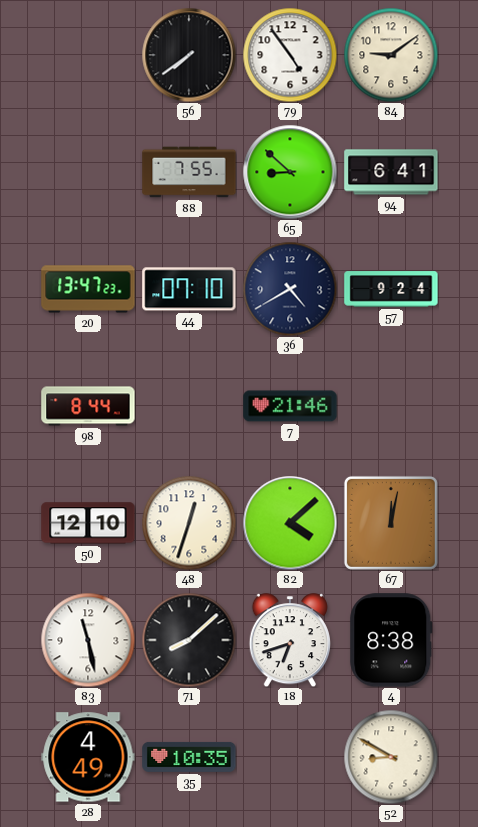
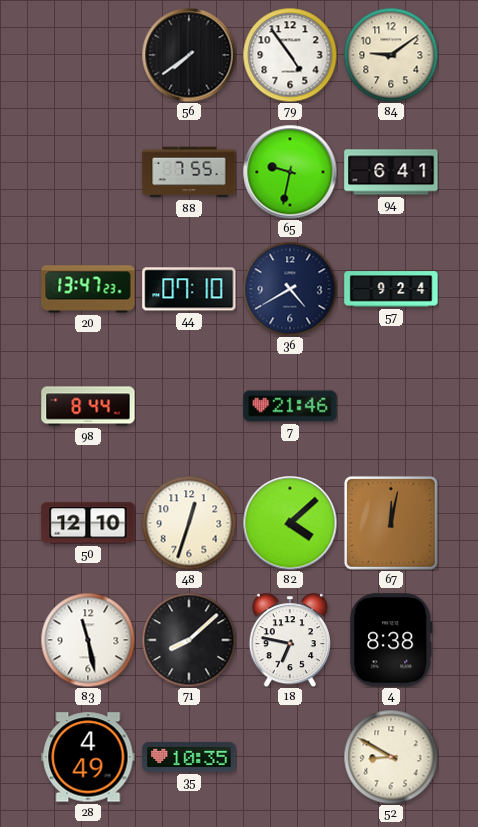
65: 8:52 -> 9:32 (290, 172)
18: 6:42 -> 6:47 (289, 640)
